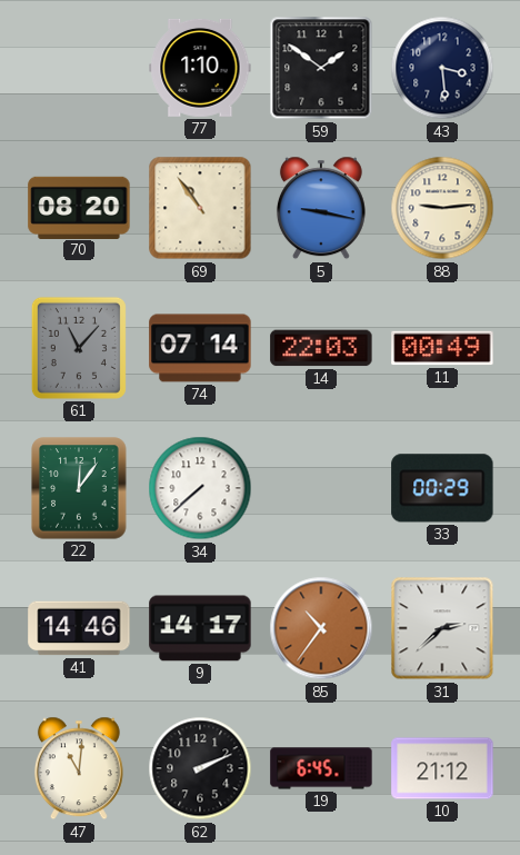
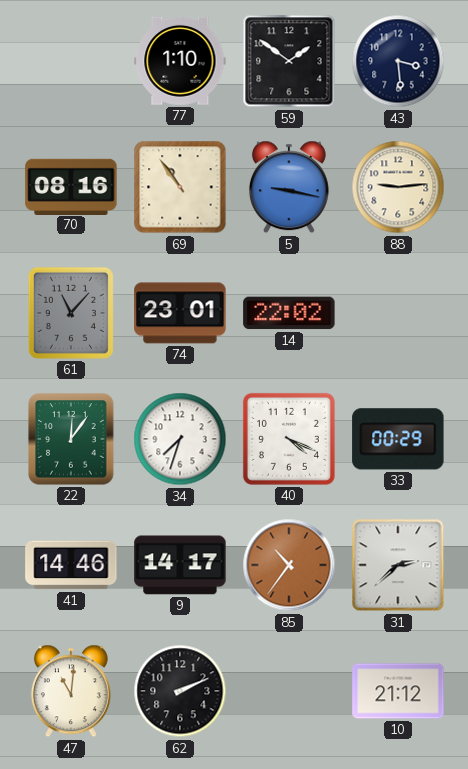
70: 08:20 -> 08:16 (71, 186)
74: 07:14 -> 23:01 (180, 313)
14: 22:03 -> 22:02 (289, 313)
11: 00:49 -> none (442, 348)
34: 7:38 -> 7:33 (180, 439)
40: none -> 4:19 (289, 439)
19: 6:45 -> none (321, 768)
